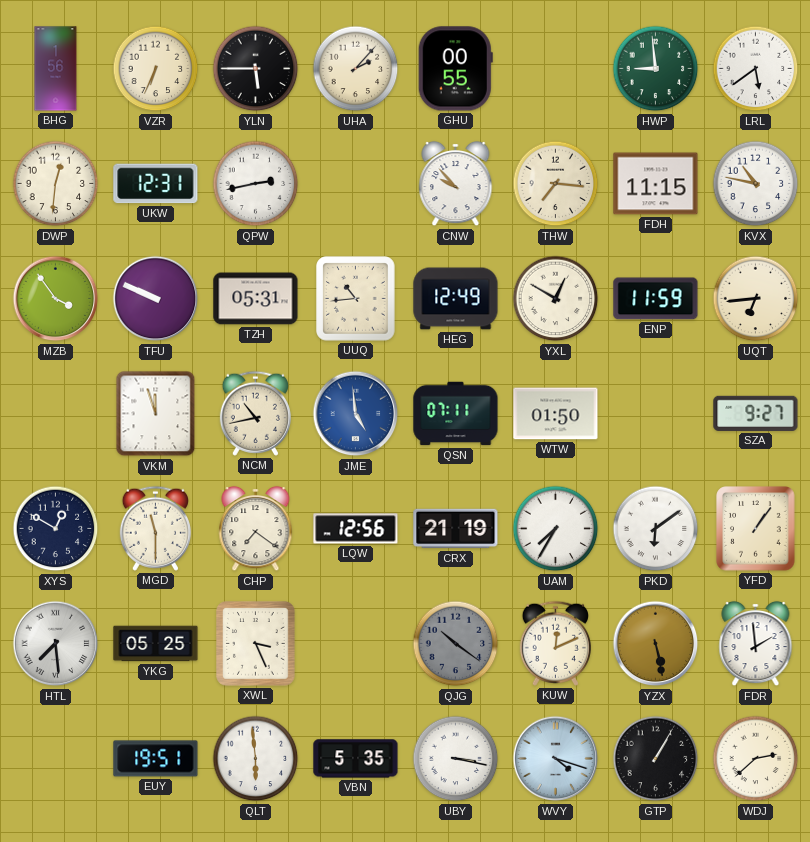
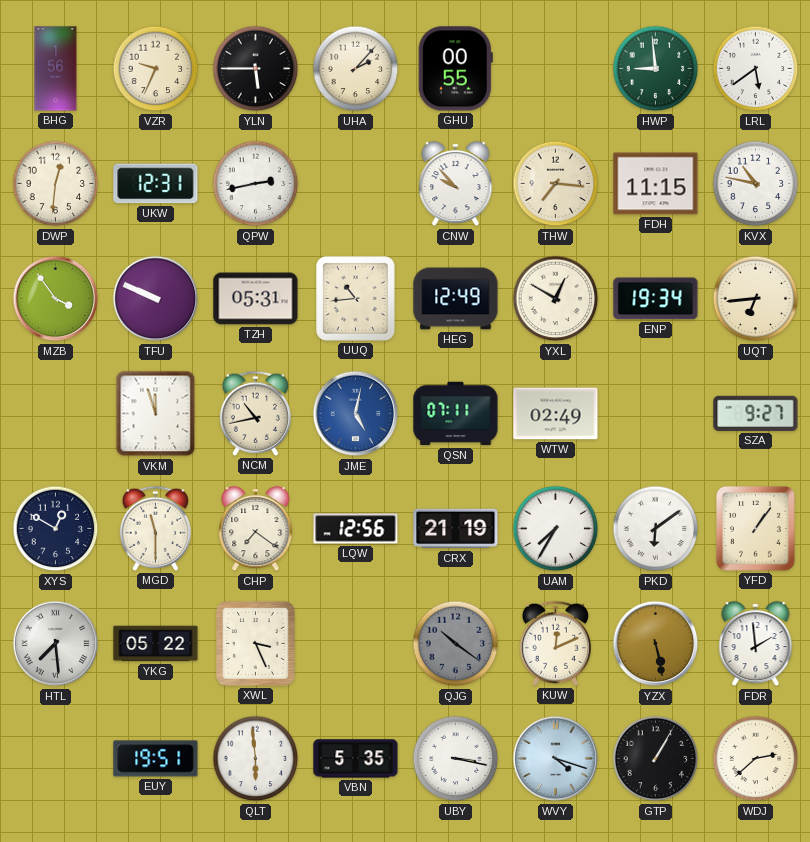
VZR: 6:34 -> 9:34 (156, 69)
ENP: 11:59 -> 19:34 (656, 299)
JME: 4:59 -> 5:02 (356, 414)
WTW: 01:50 -> 02:49 (556, 414)
YKG: 05:25 -> 05:22 (156, 644)
